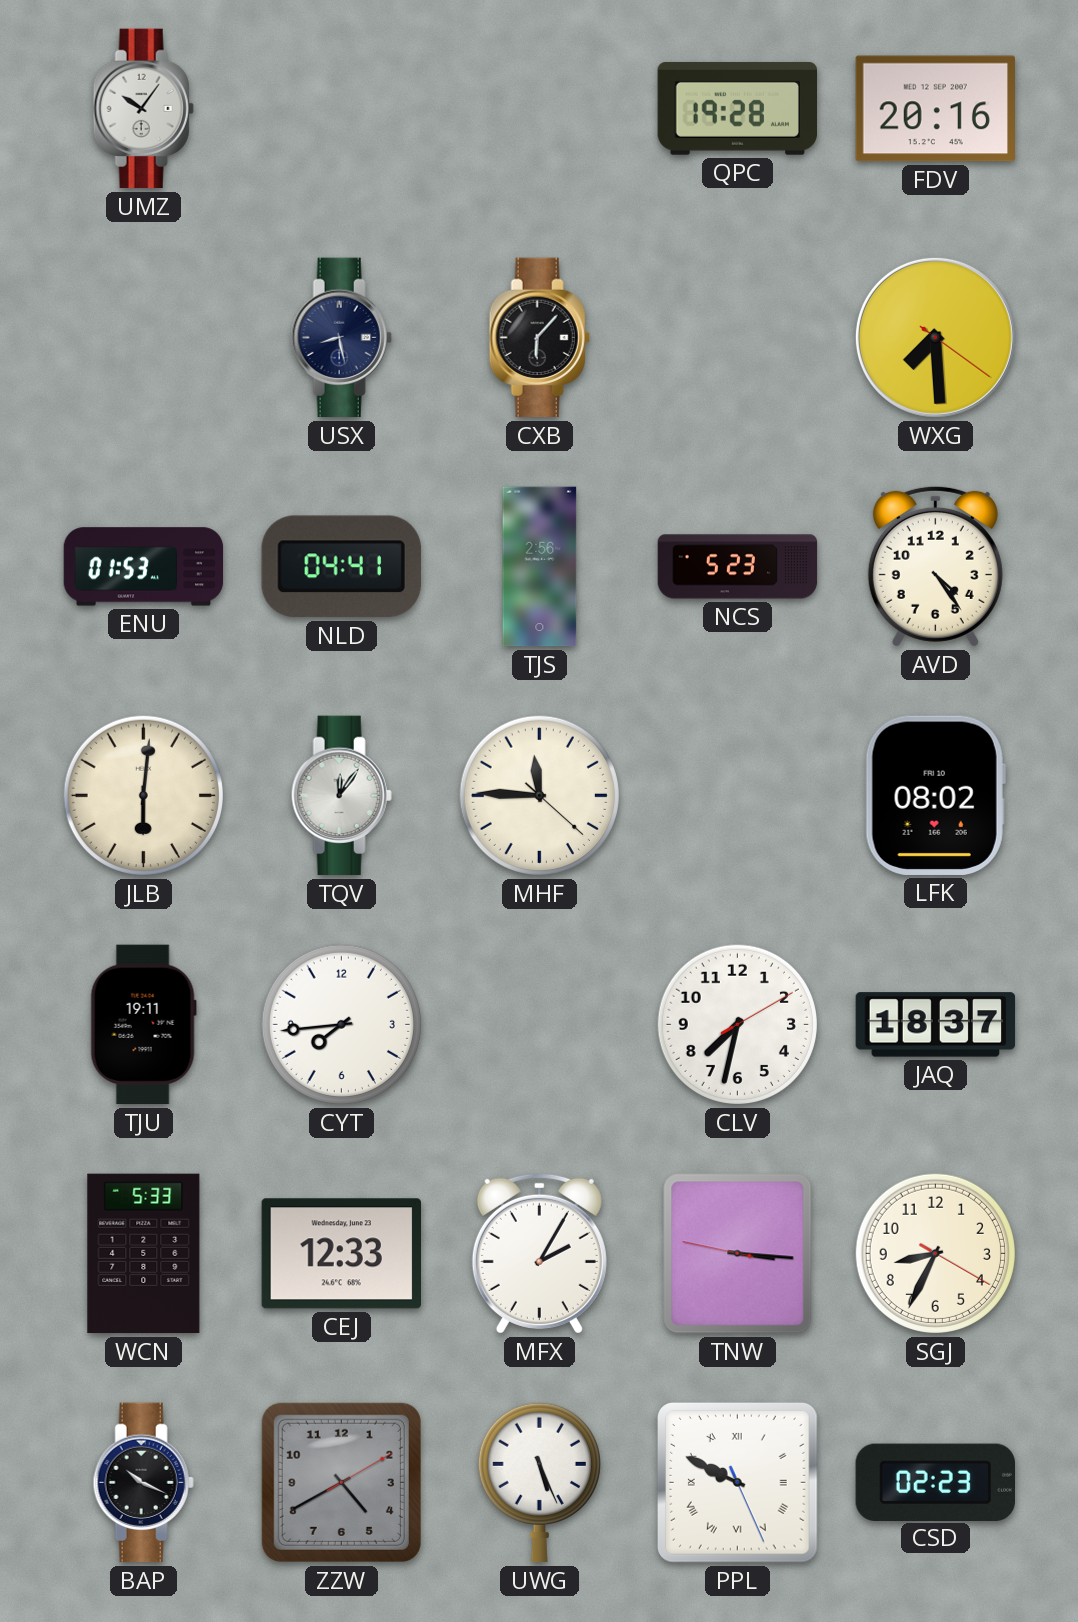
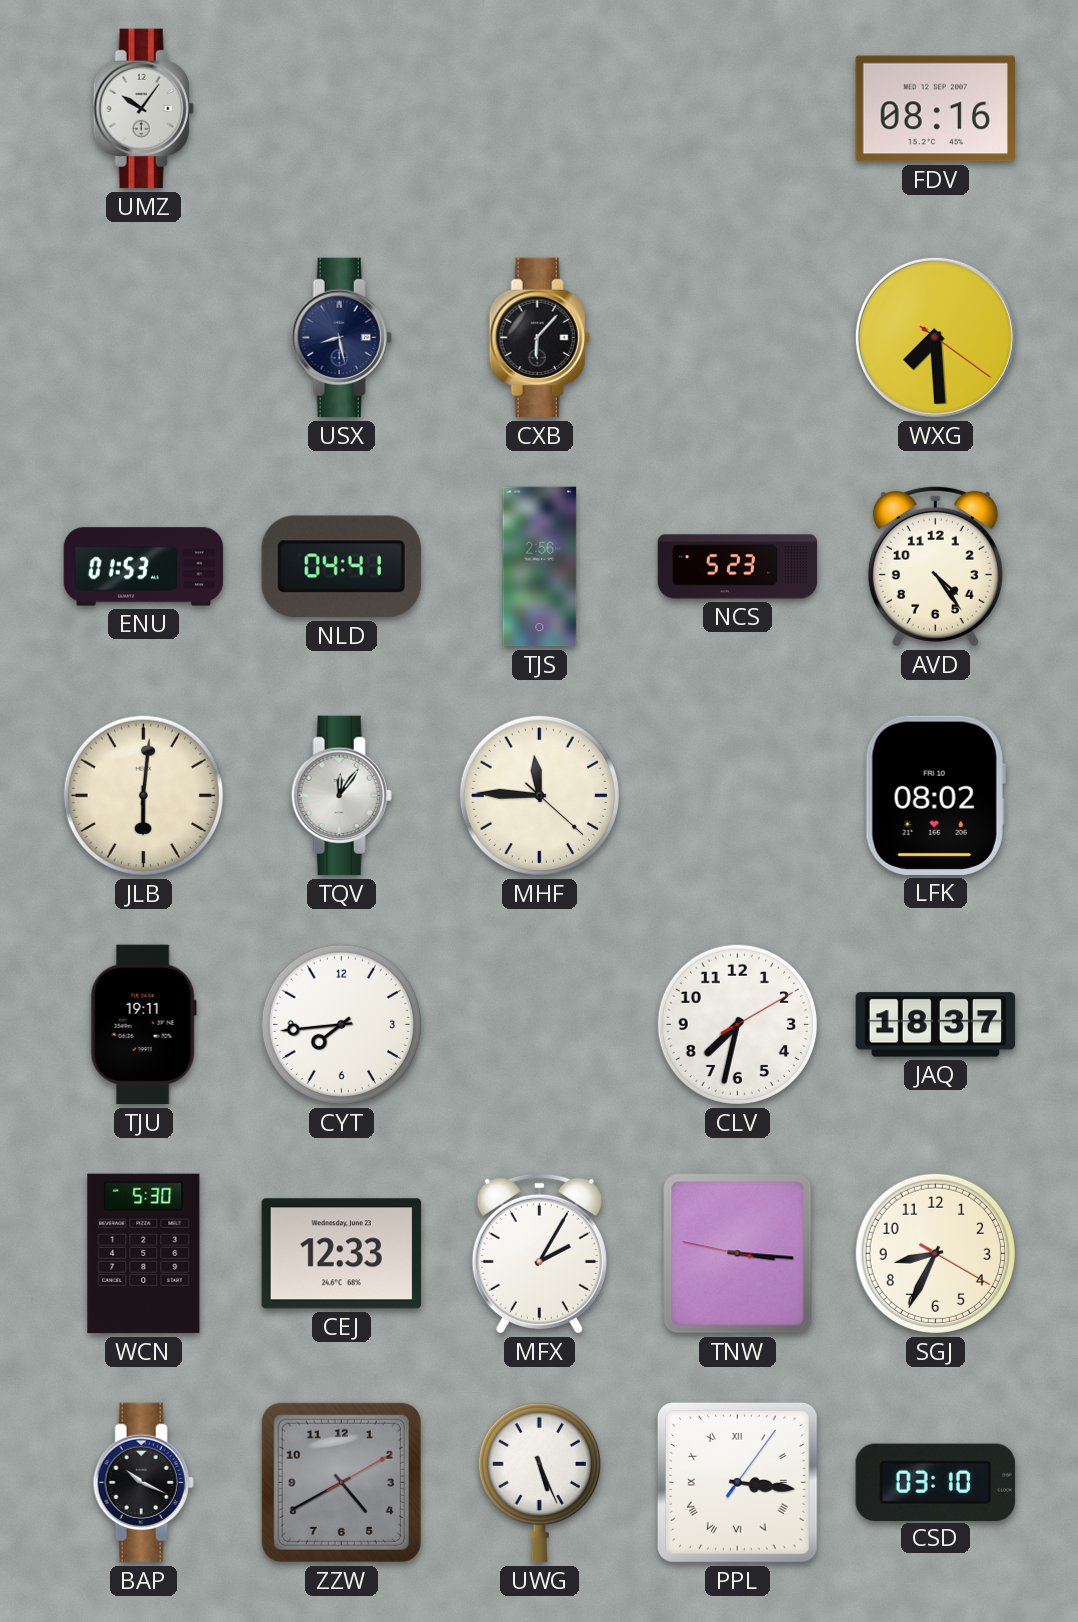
QPC: 19:28 -> none (738, 108)
FDV: 20:16 -> 08:16 (936, 109)
WCN: 5:33 -> 5:30 (144, 1254)
PPL: 9:49 -> 3:16 (737, 1482)
CSD: 02:23 -> 03:10 (935, 1482)
